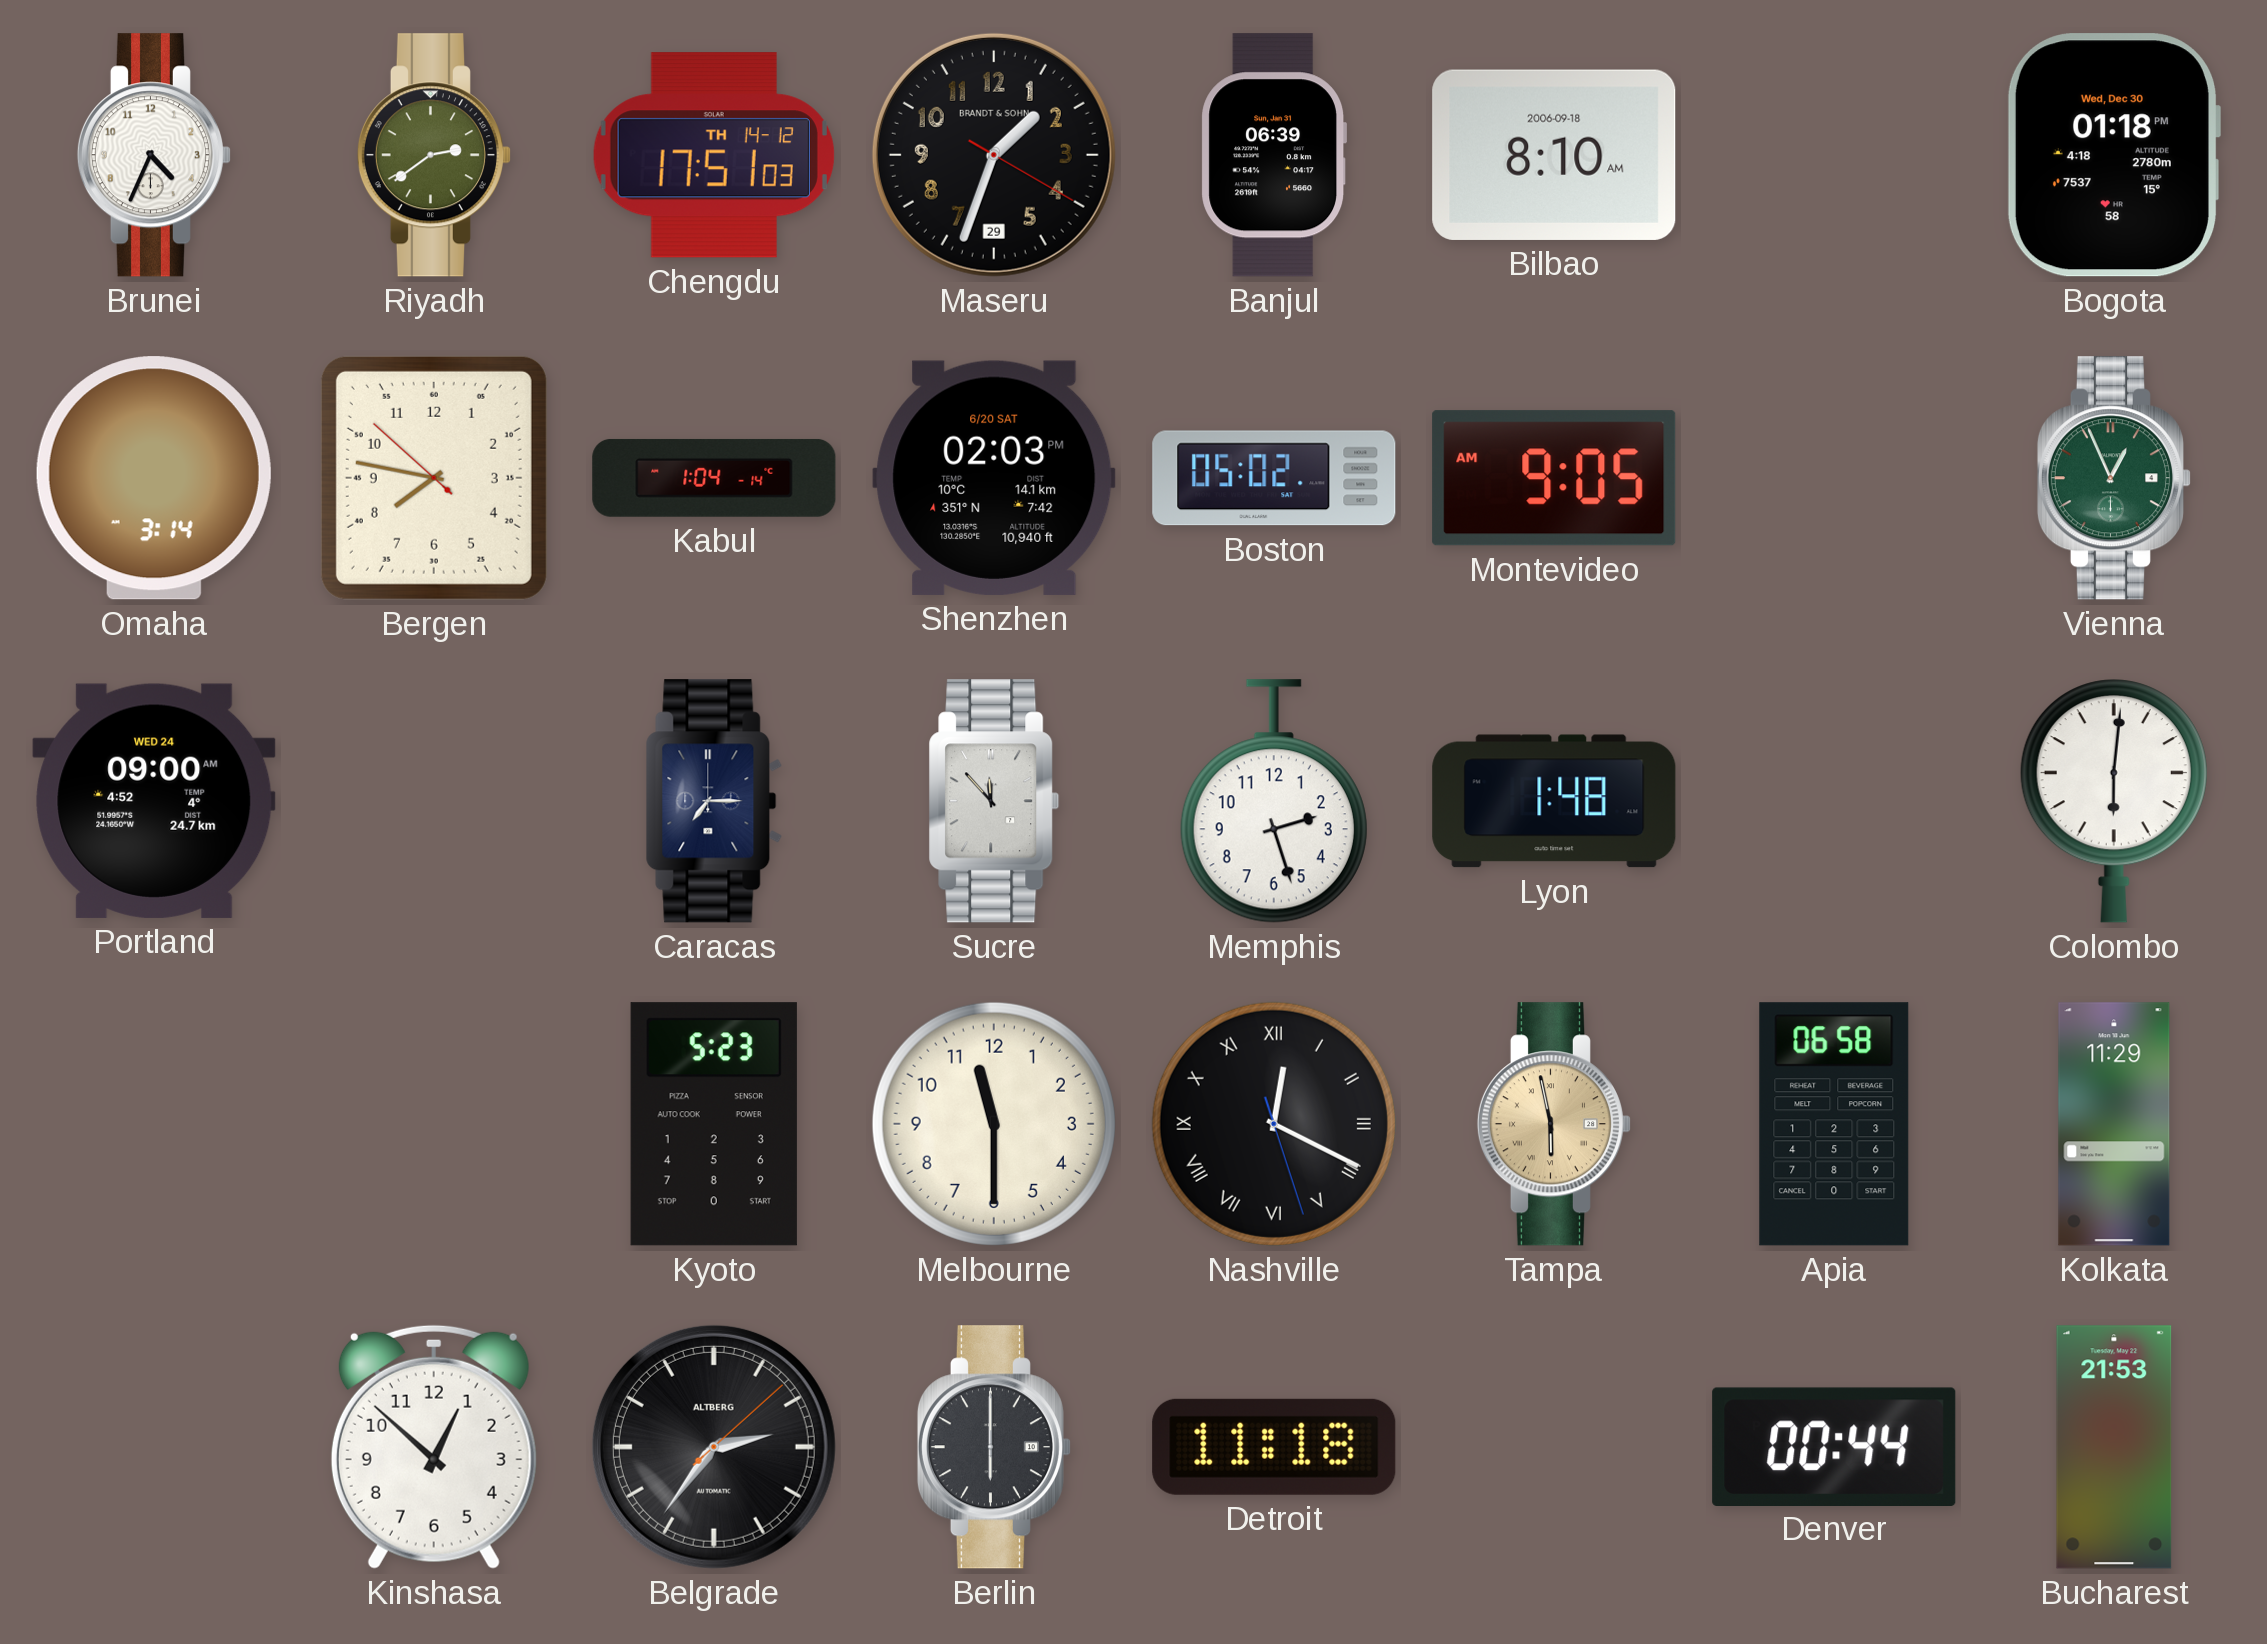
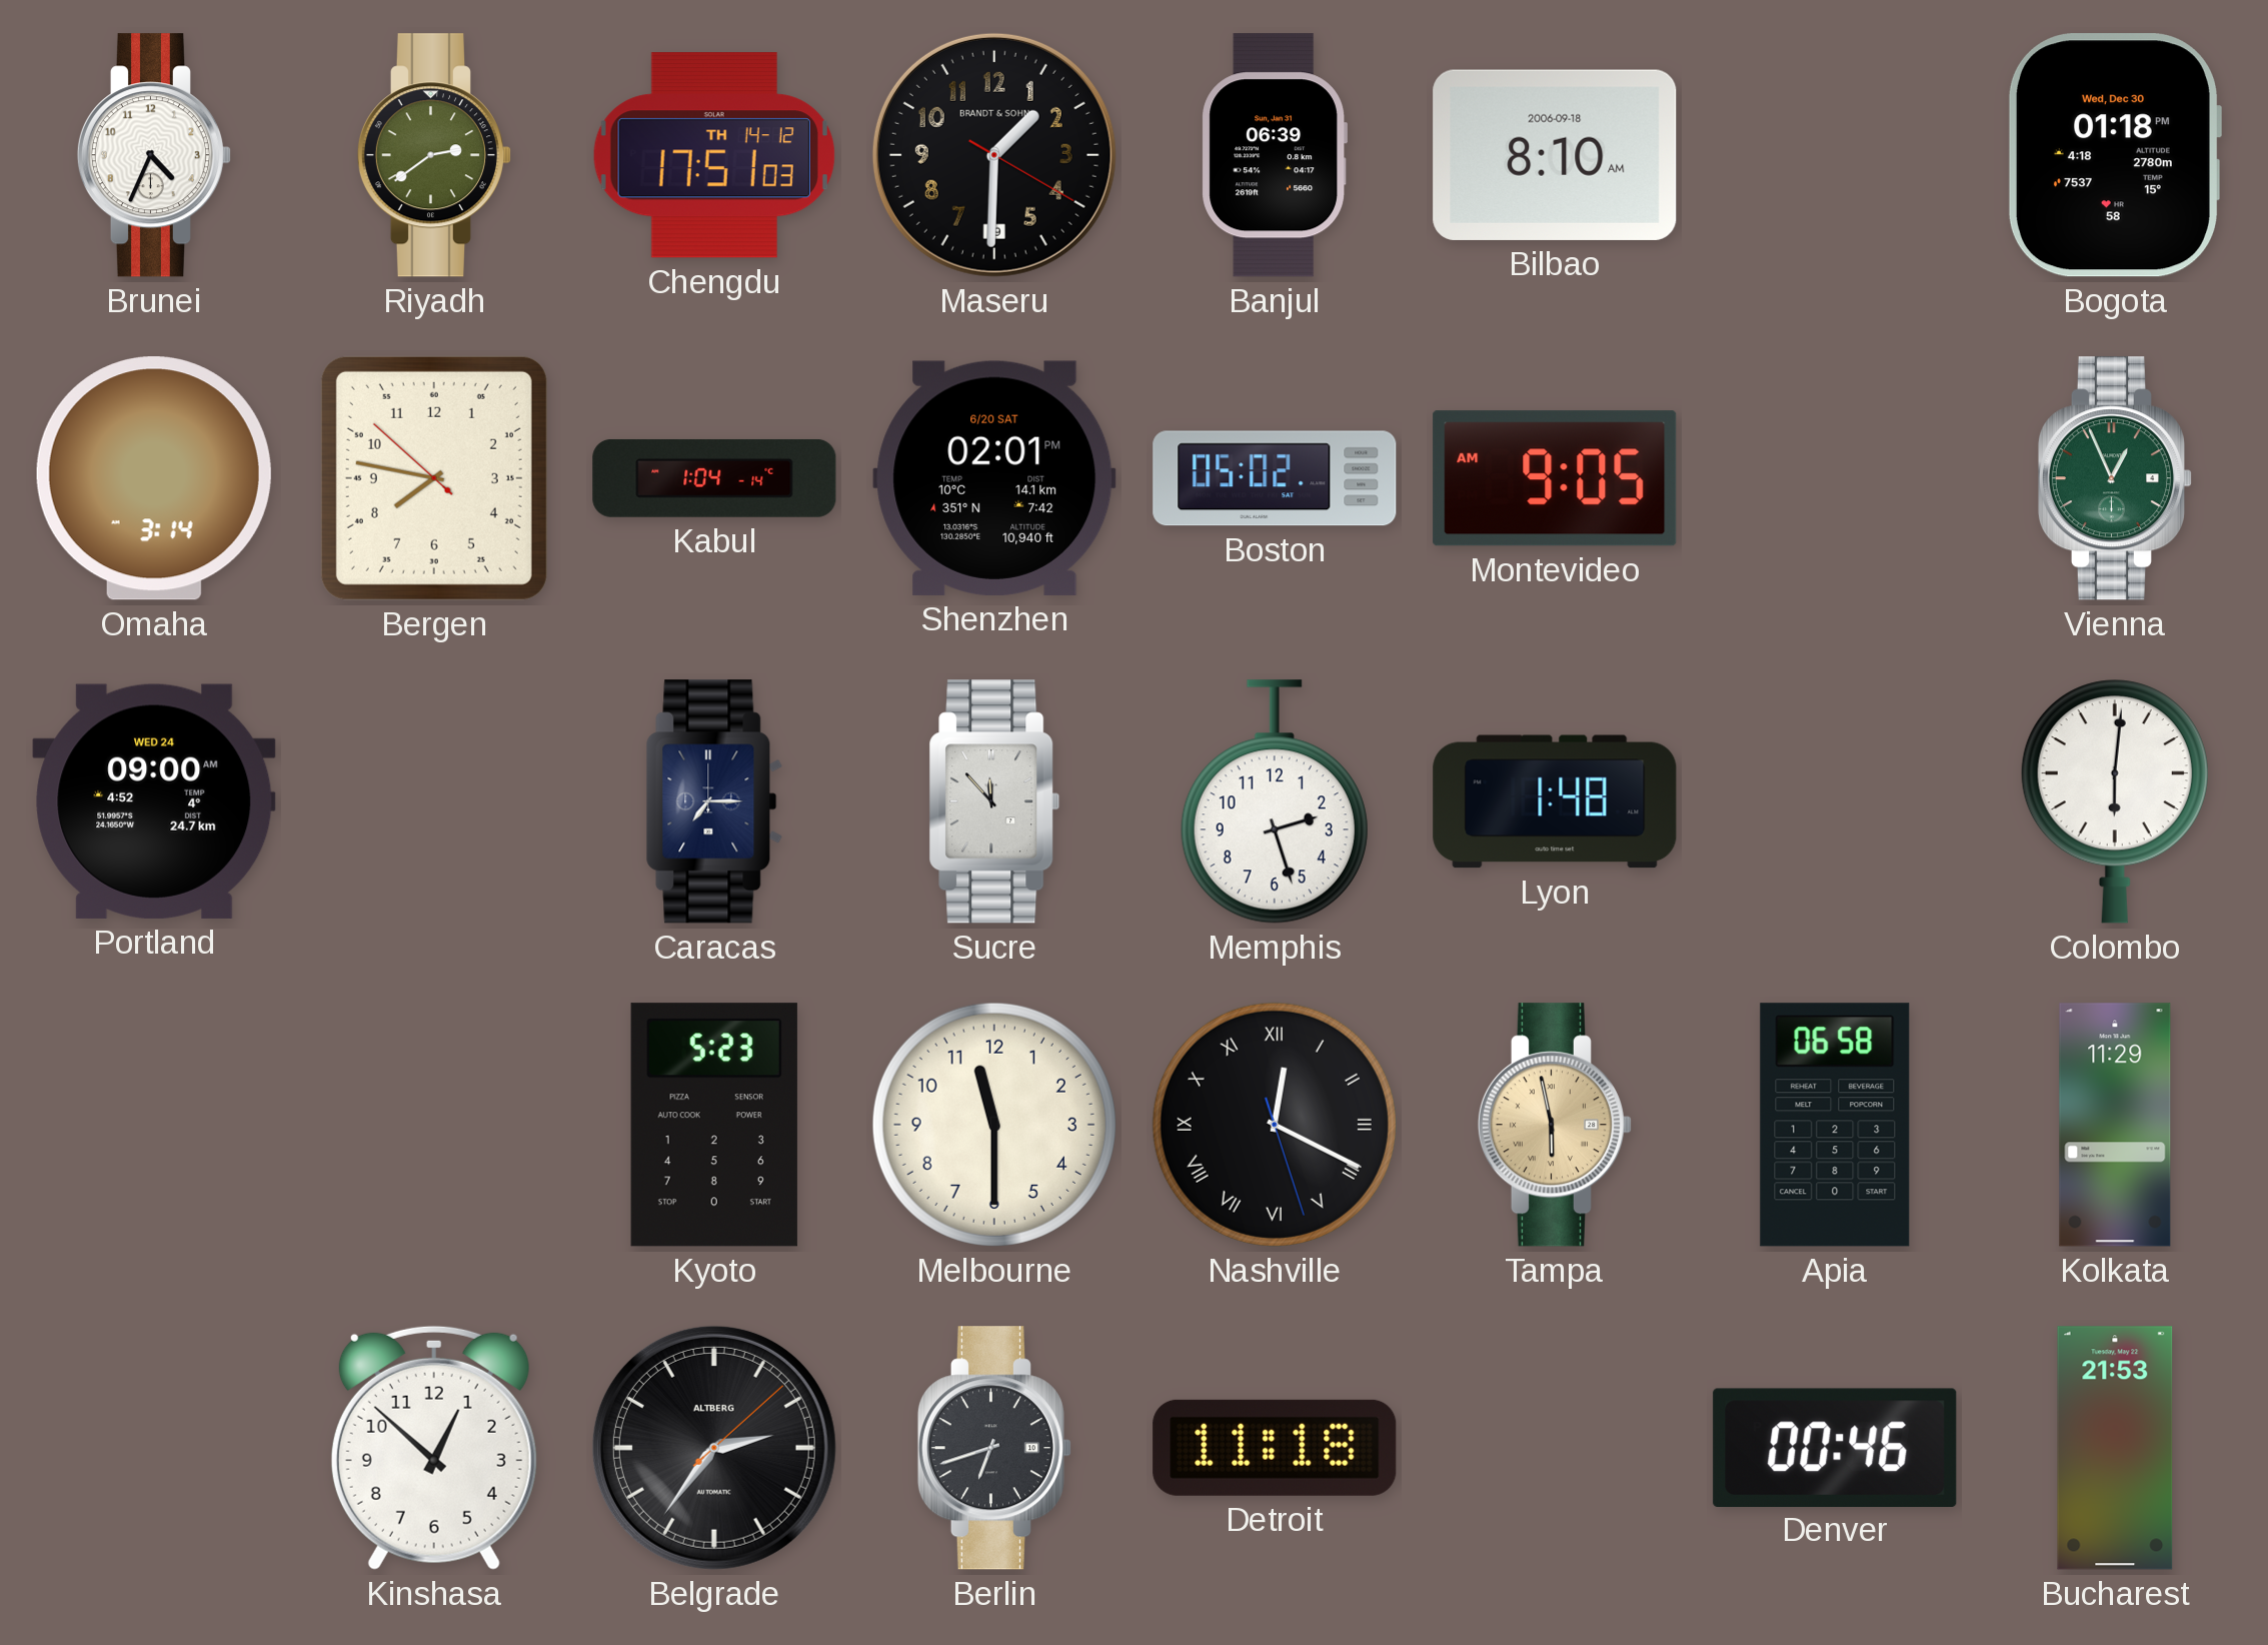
Maseru: 1:33 -> 1:30 (994, 155)
Shenzhen: 02:03 -> 02:01 (994, 478)
Berlin: 6:00 -> 6:42 (993, 1448)
Denver: 00:44 -> 00:46 (1835, 1447)
